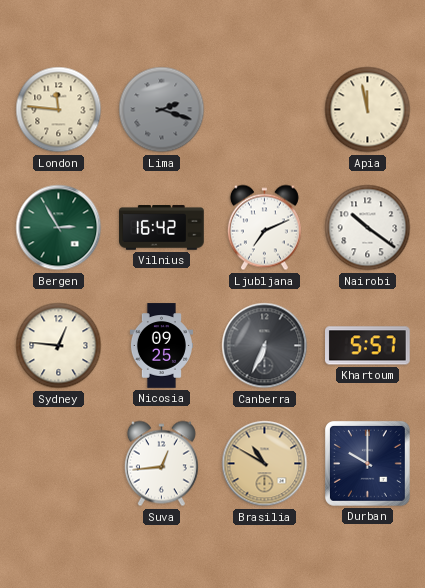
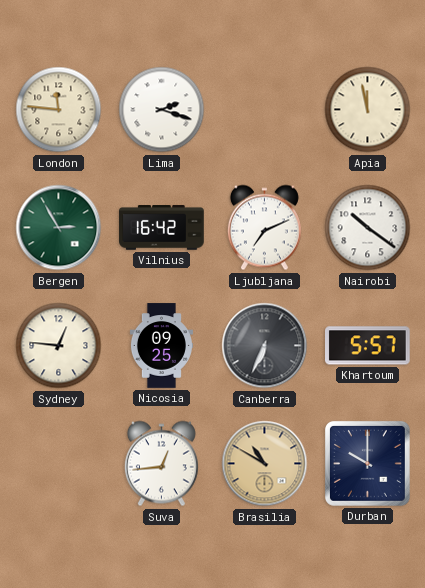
Lima dial: grey -> white (162, 110)
